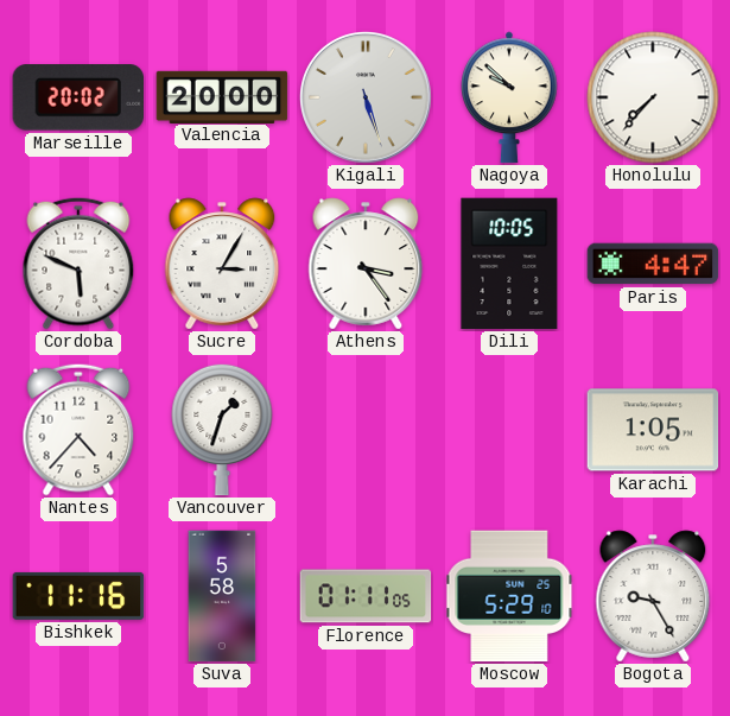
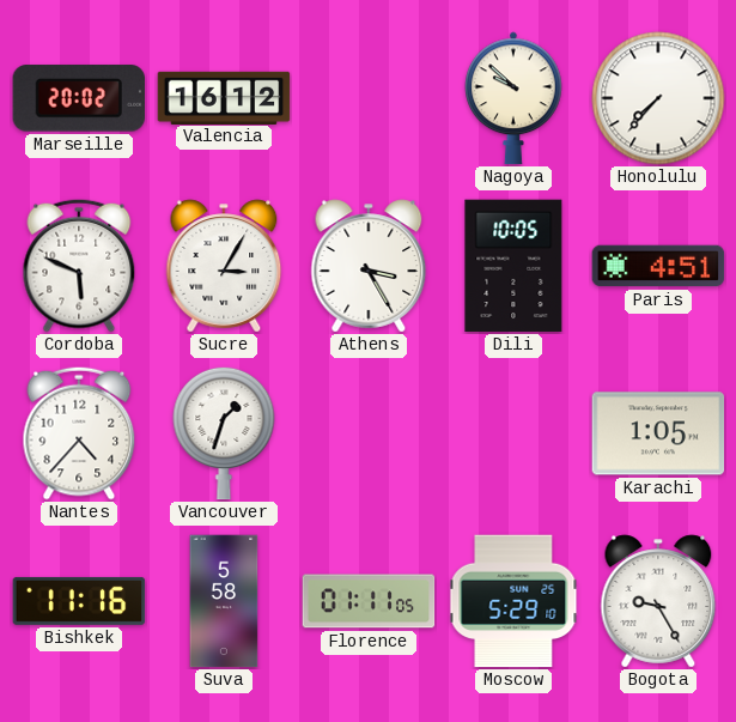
Valencia: 20:00 -> 16:12 (224, 97)
Kigali: 5:27 -> none (366, 97)
Athens: 3:24 -> 3:25 (369, 266)
Paris: 4:47 -> 4:51 (658, 266)
